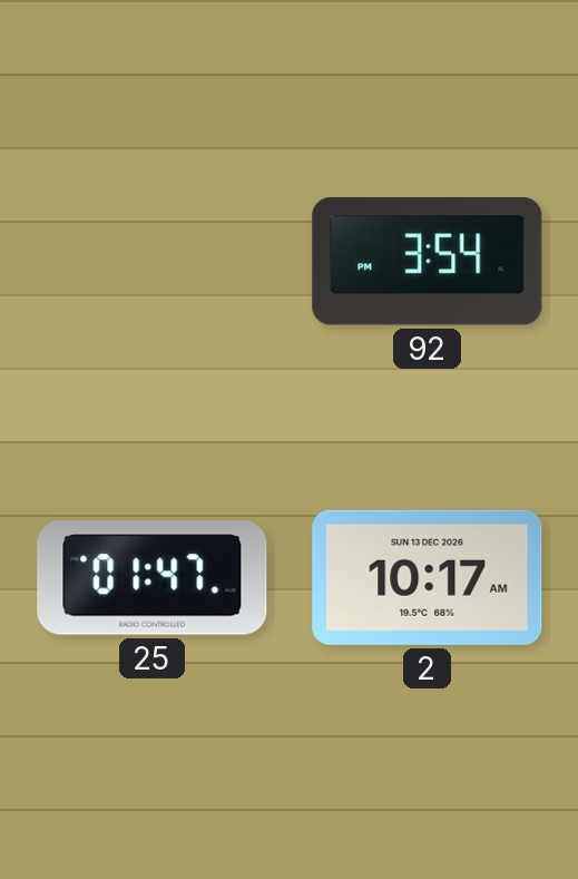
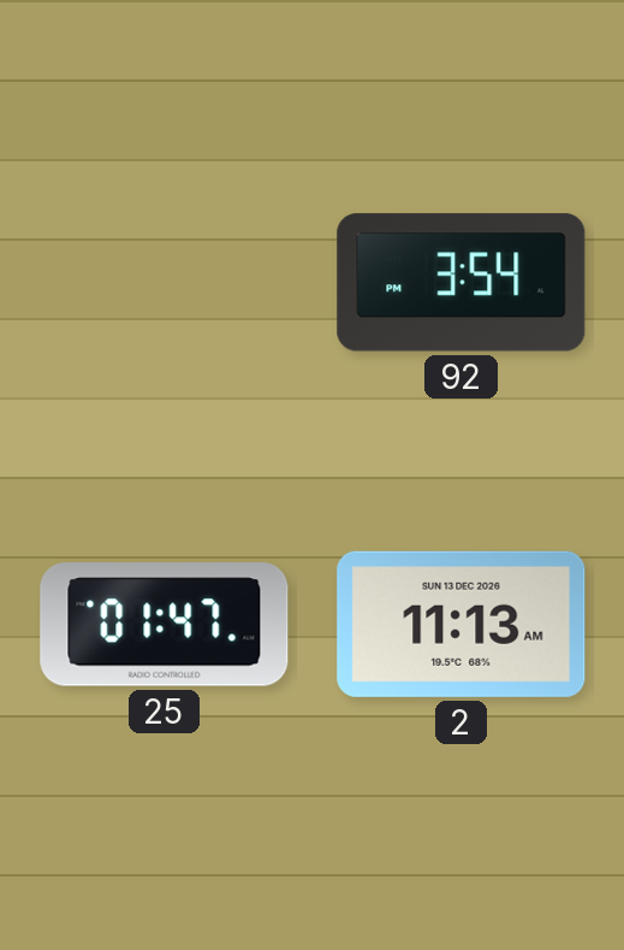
2: 10:17 -> 11:13 (462, 624)
